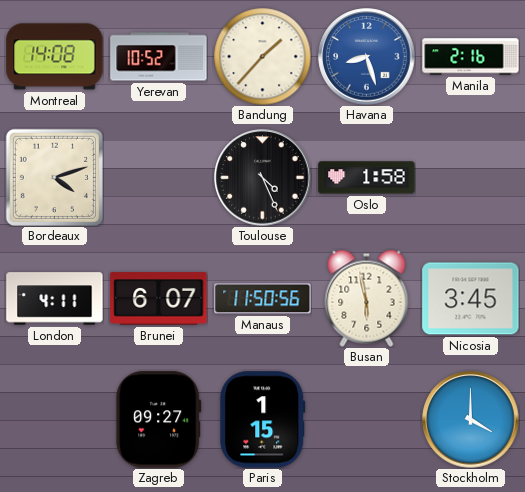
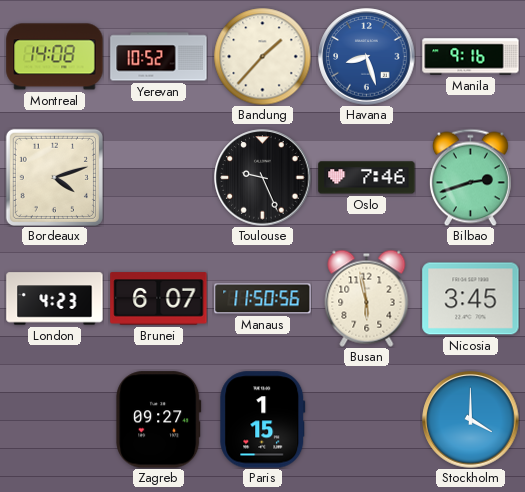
Manila: 2:16 -> 9:16 (471, 57)
Toulouse: 4:26 -> 9:26 (263, 178)
Oslo: 1:58 -> 7:46 (367, 178)
Bilbao: none -> 2:42 (470, 177)
London: 4:11 -> 4:23 (55, 299)
